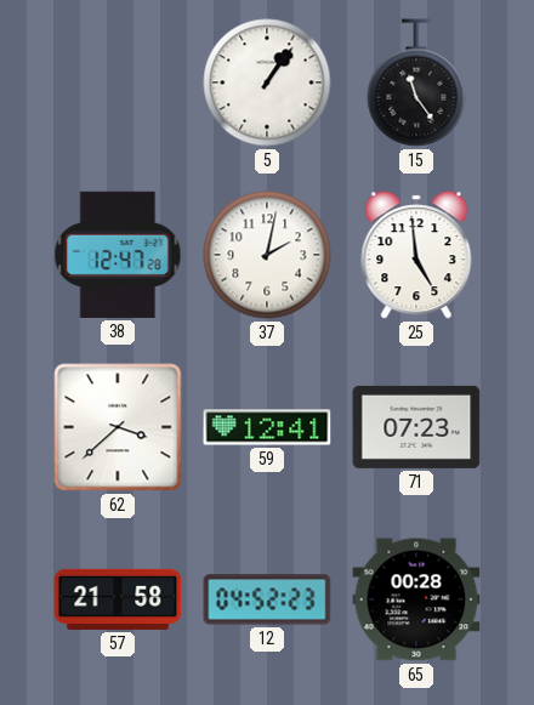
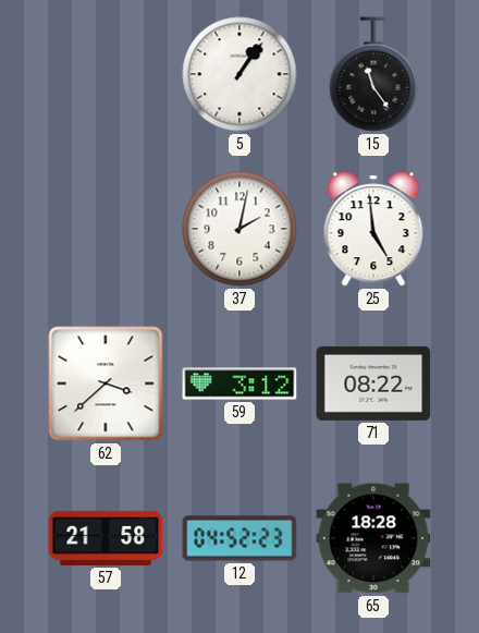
38: 12:47 -> none (118, 255)
59: 12:41 -> 3:12 (239, 384)
71: 07:23 -> 08:22 (373, 384)
65: 00:28 -> 18:28 (373, 538)
